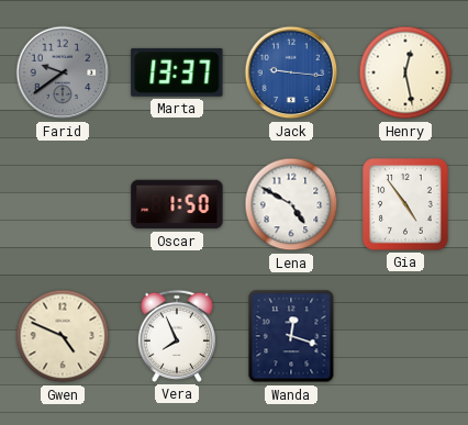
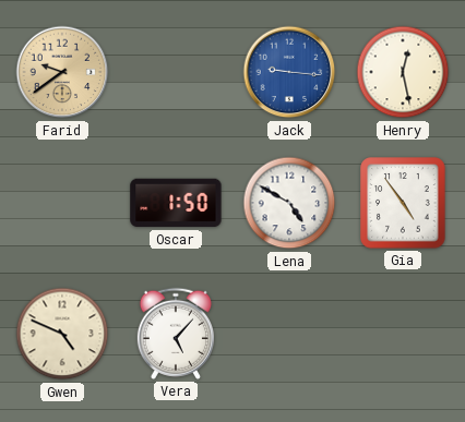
Farid dial: grey -> champagne (62, 72)
Marta: 13:37 -> none (177, 72)
Vera: 7:56 -> 5:07 (176, 334)
Wanda: 12:18 -> none (291, 336)
